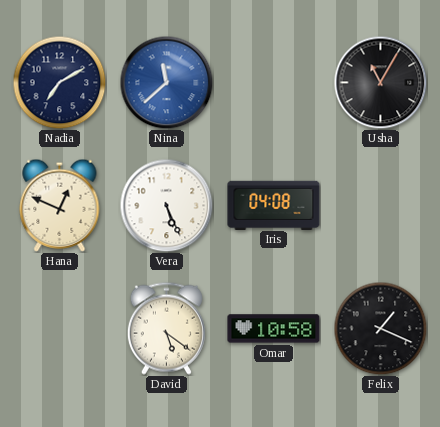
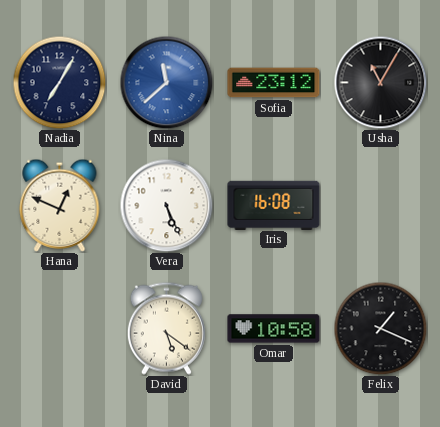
Nadia: 7:10 -> 7:05 (59, 82)
Sofia: none -> 23:12 (274, 83)
Iris: 04:08 -> 16:08 (274, 205)
